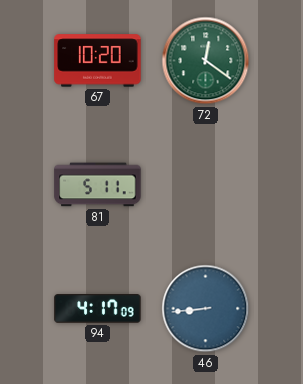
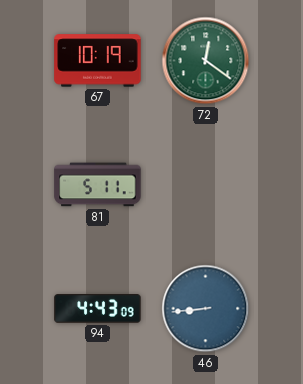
67: 10:20 -> 10:19 (98, 61)
94: 4:17 -> 4:43 (98, 309)
